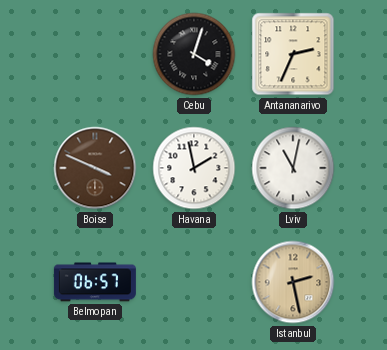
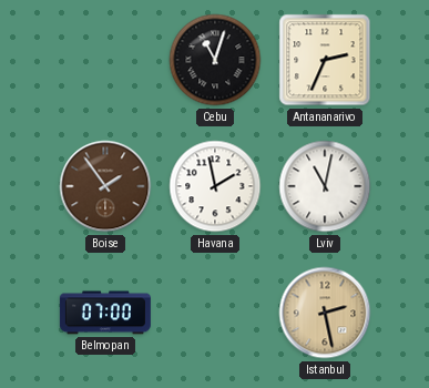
Cebu: 4:03 -> 11:03 (215, 60)
Boise: 3:49 -> 1:54 (105, 186)
Belmopan: 06:57 -> 07:00 (105, 313)
